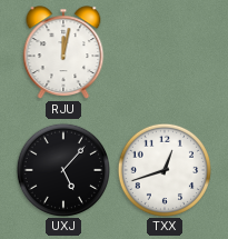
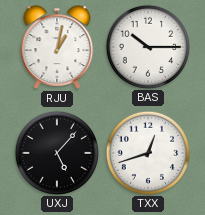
RJU: 12:02 -> 1:02 (57, 47)
BAS: none -> 10:15 (147, 46)
